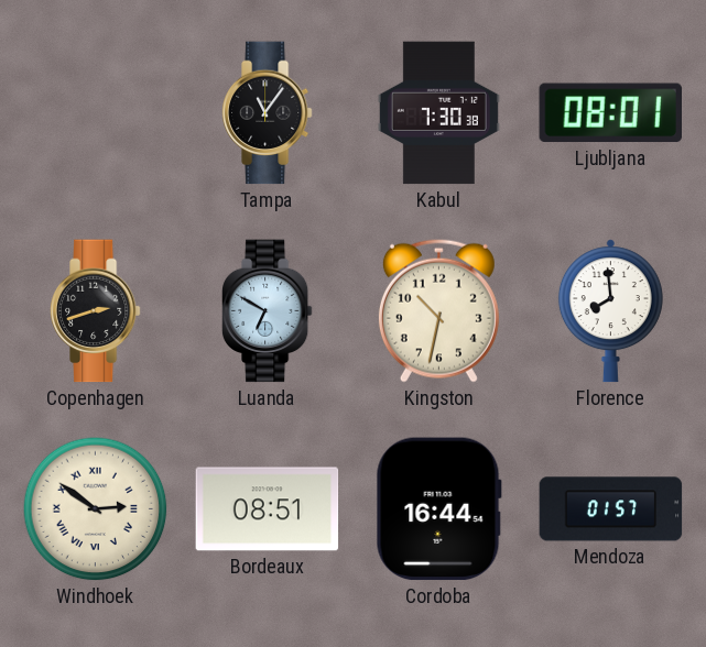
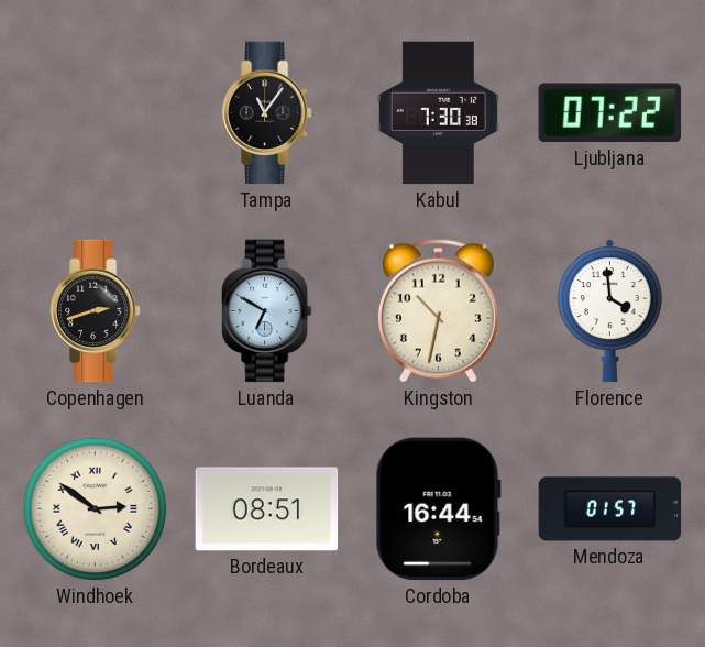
Ljubljana: 08:01 -> 07:22 (609, 113)
Florence: 7:59 -> 3:59 (609, 311)
